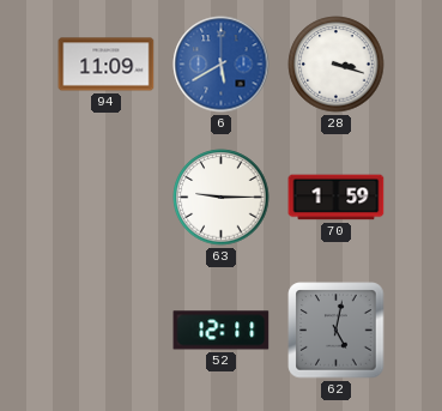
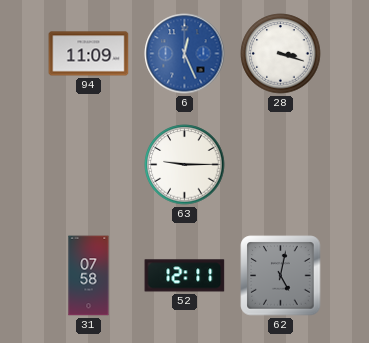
6: 5:40 -> 12:26 (185, 54)
70: 1:59 -> none (337, 198)
31: none -> 07:58 (89, 276)
